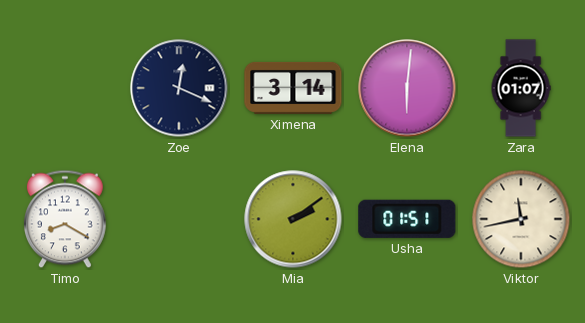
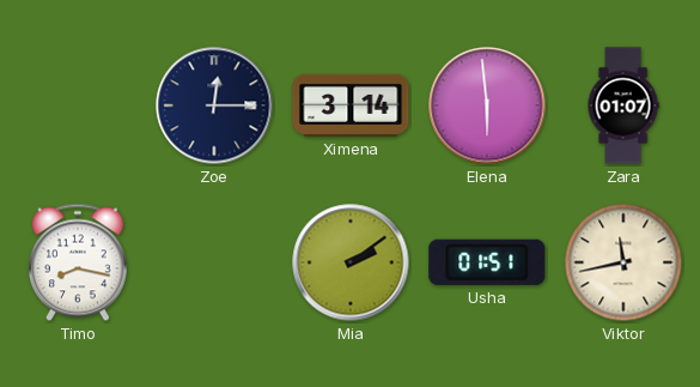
Zoe: 12:19 -> 12:15 (214, 105)
Elena: 6:01 -> 5:59 (487, 105)
Timo: 8:20 -> 8:17 (78, 262)
